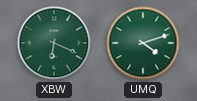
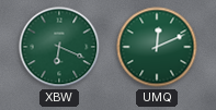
UMQ: 4:12 -> 12:11 (157, 47)
